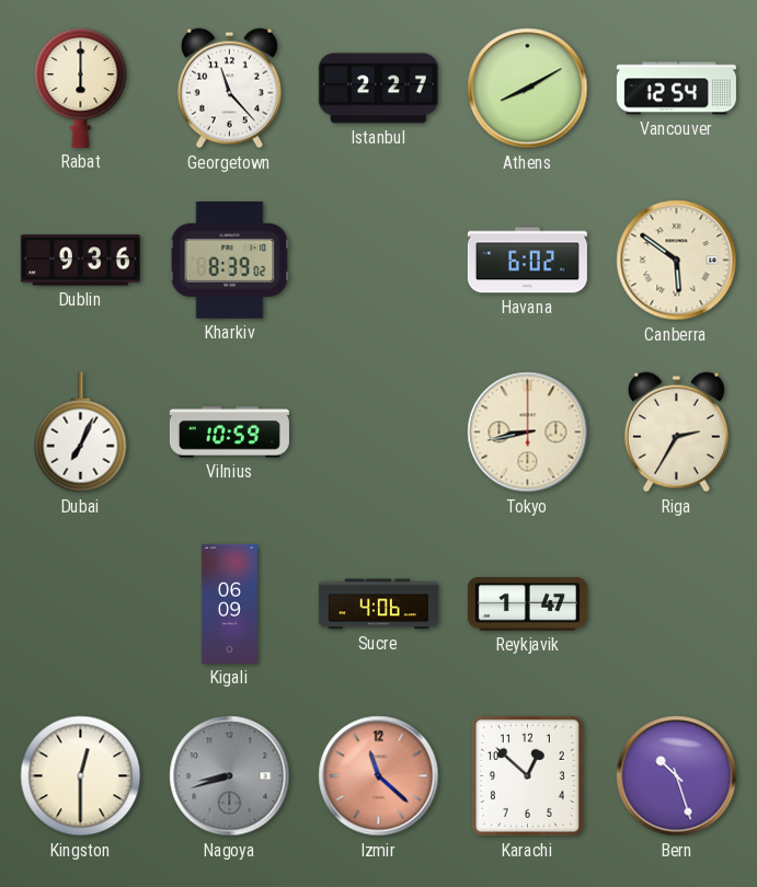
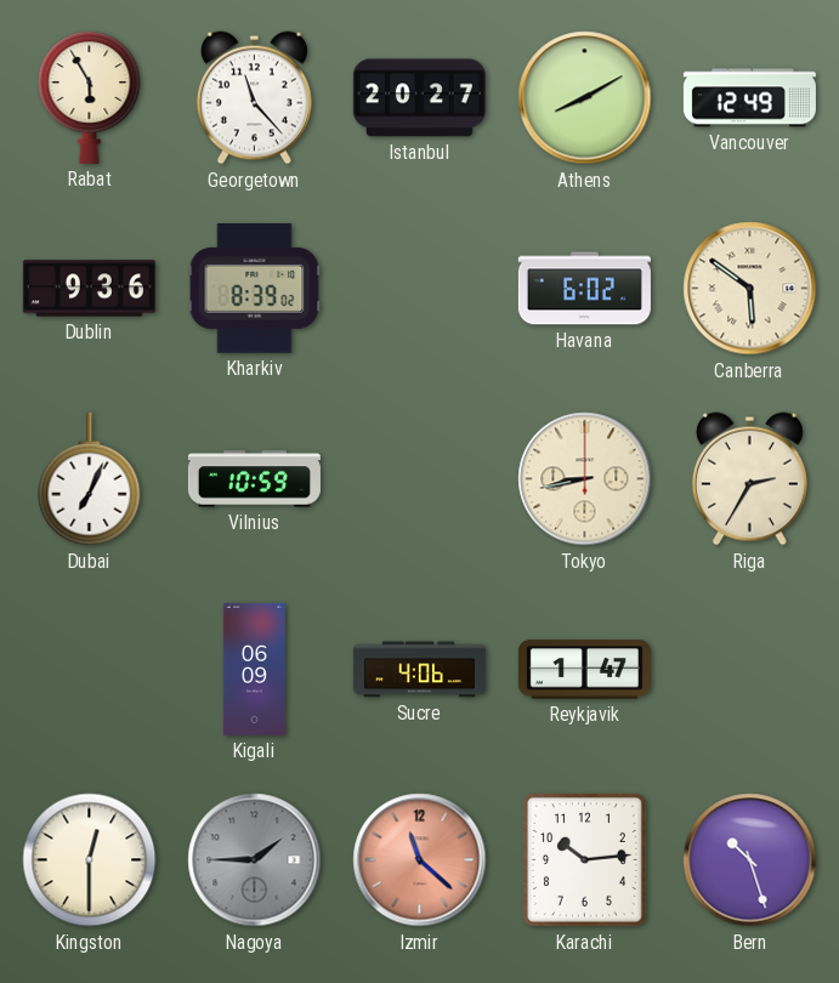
Rabat: 6:00 -> 5:55 (90, 97)
Istanbul: 2:27 -> 20:27 (419, 98)
Vancouver: 12:54 -> 12:49 (749, 98)
Nagoya: 8:42 -> 1:45 (255, 860)
Karachi: 12:52 -> 10:14 (584, 859)
